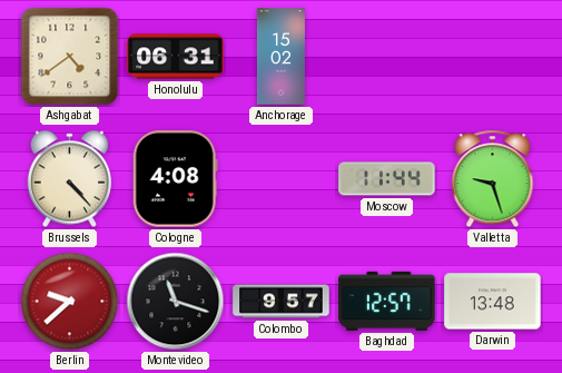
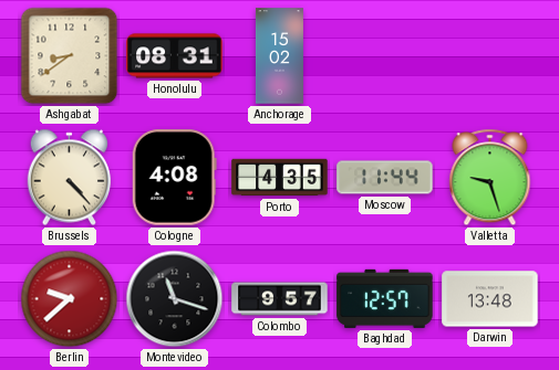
Ashgabat: 4:39 -> 8:39 (70, 56)
Honolulu: 06:31 -> 08:31 (175, 56)
Porto: none -> 4:35 (280, 178)
